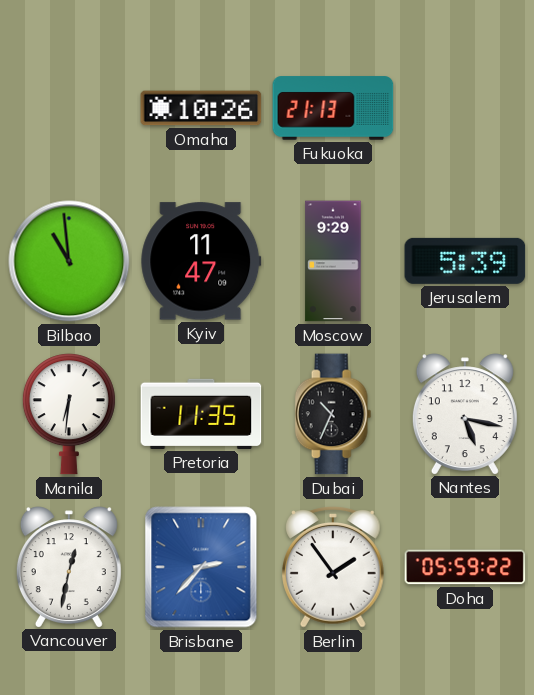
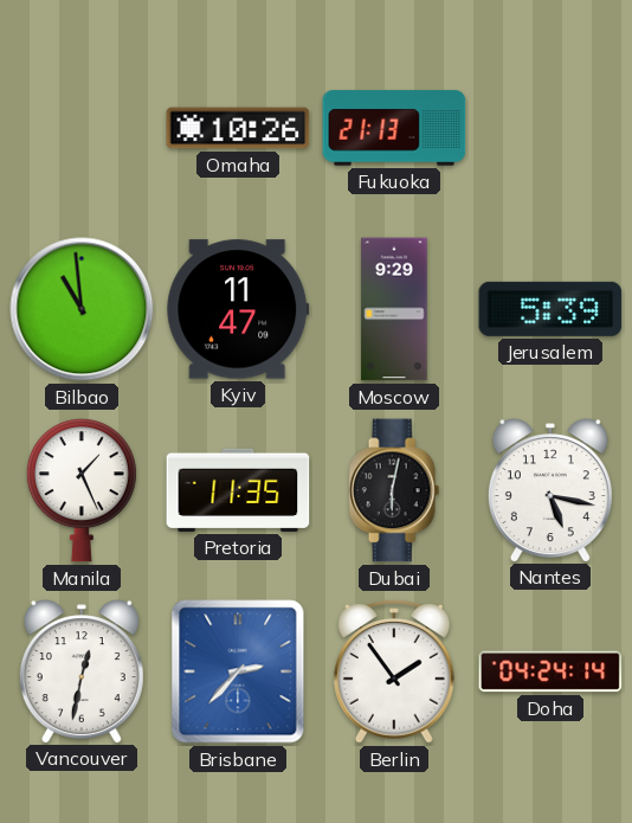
Manila: 6:31 -> 1:26 (82, 490)
Dubai: 10:34 -> 6:02 (394, 490)
Doha: 05:59 -> 04:24 (550, 671)
